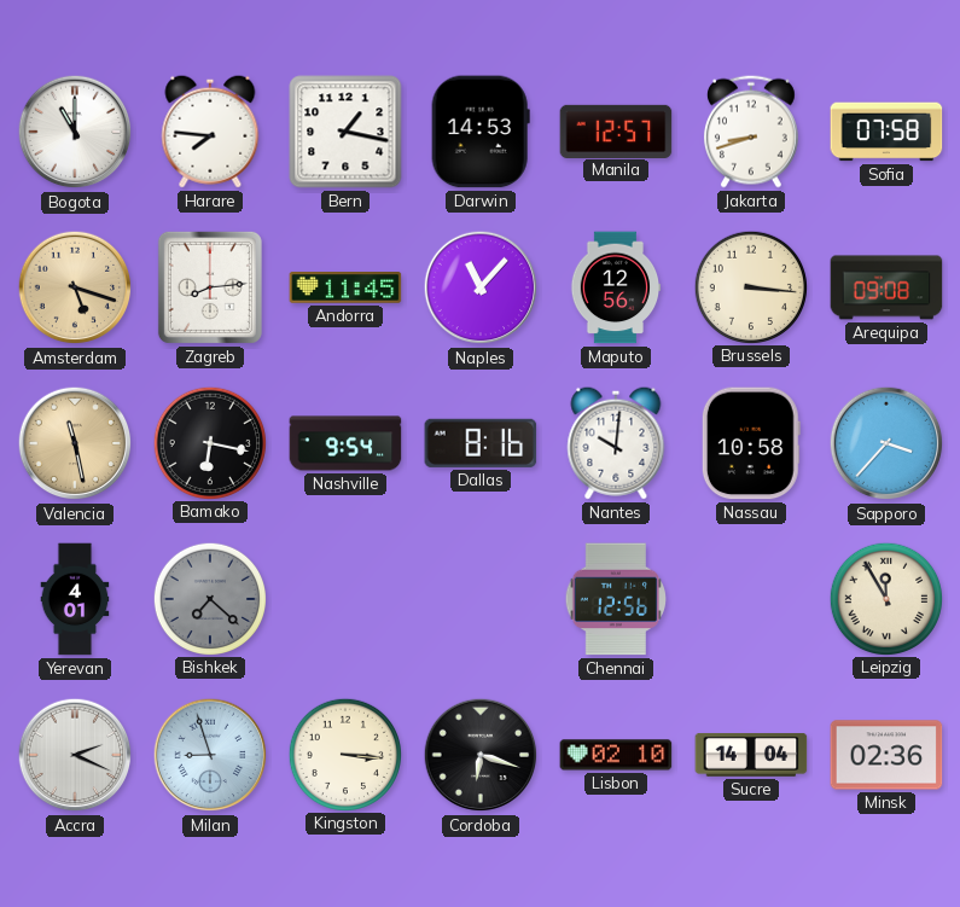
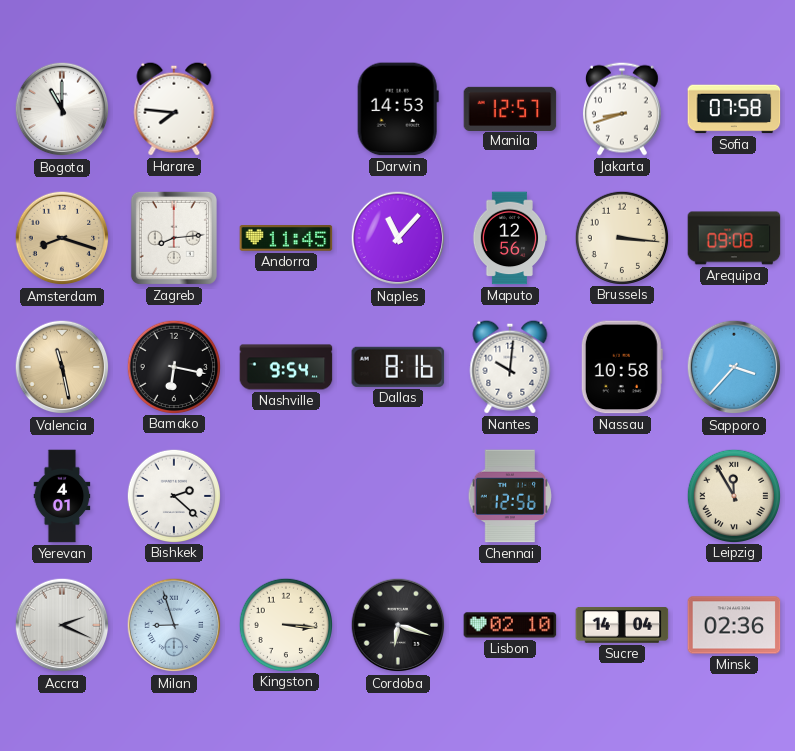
Bern: 1:17 -> none (345, 132)
Amsterdam: 5:18 -> 8:18 (62, 238)
Bishkek: 7:22 -> 2:22 (173, 495)
Bishkek dial: grey -> white (173, 495)
